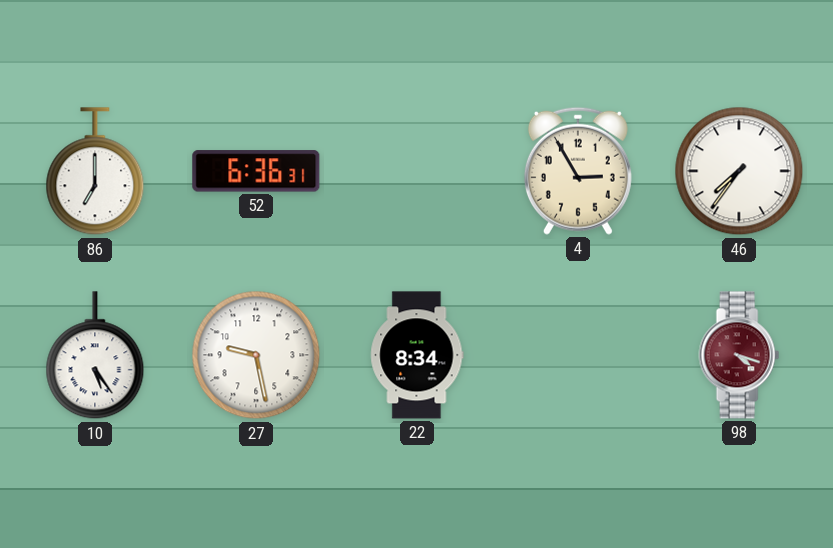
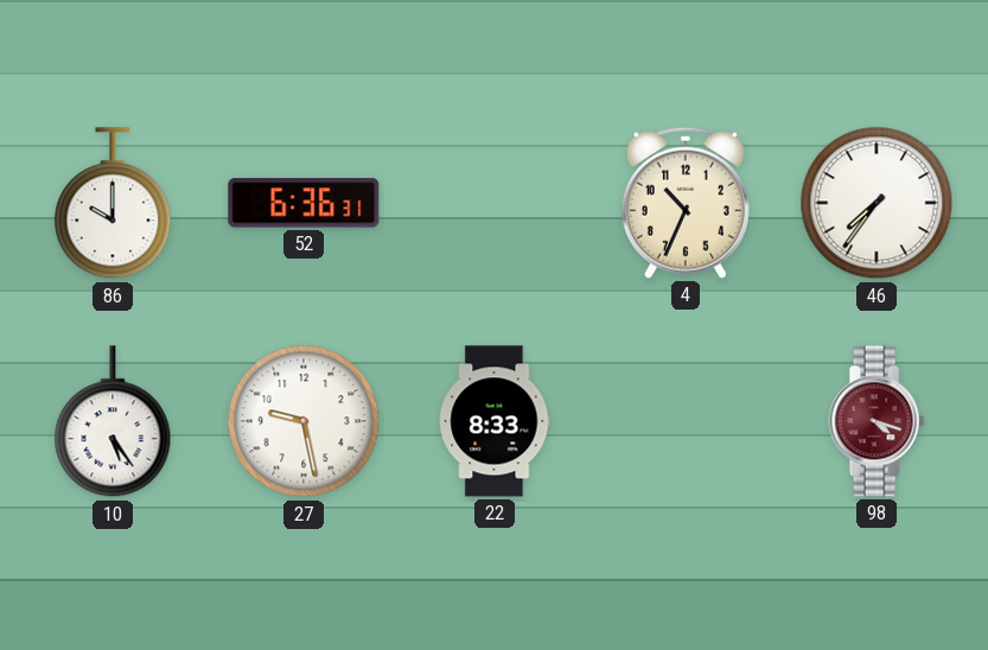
86: 7:00 -> 10:00 (113, 204)
4: 2:55 -> 10:34 (686, 203)
22: 8:34 -> 8:33 (495, 421)
